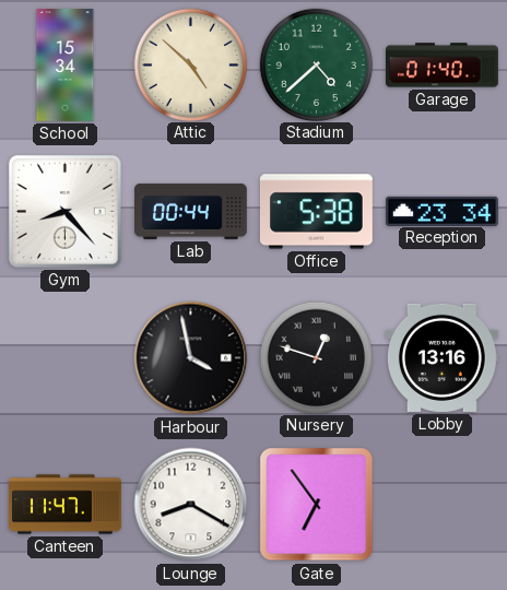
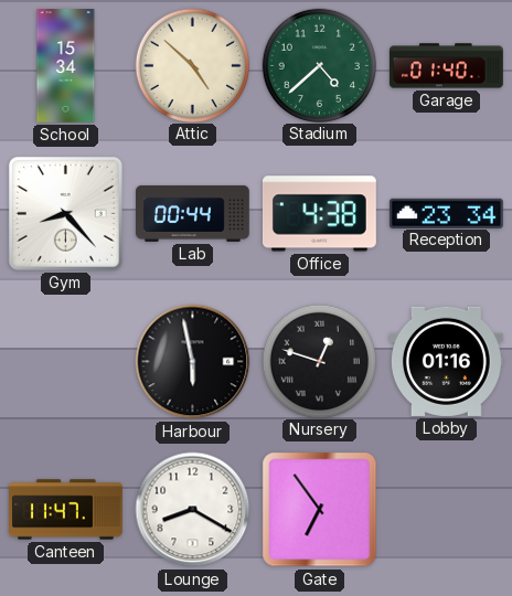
Office: 5:38 -> 4:38 (319, 214)
Harbour: 3:58 -> 5:58 (193, 362)
Lobby: 13:16 -> 01:16 (446, 361)
